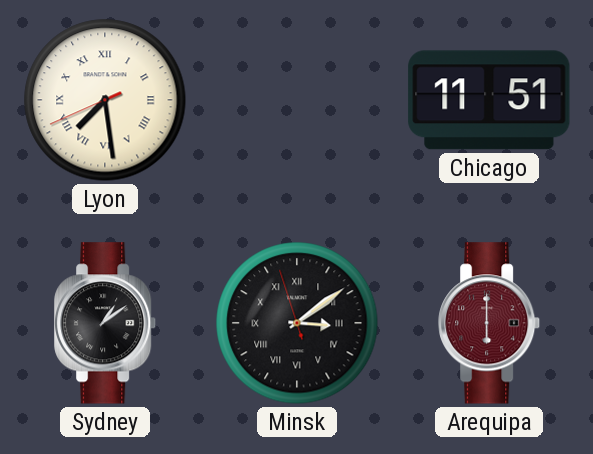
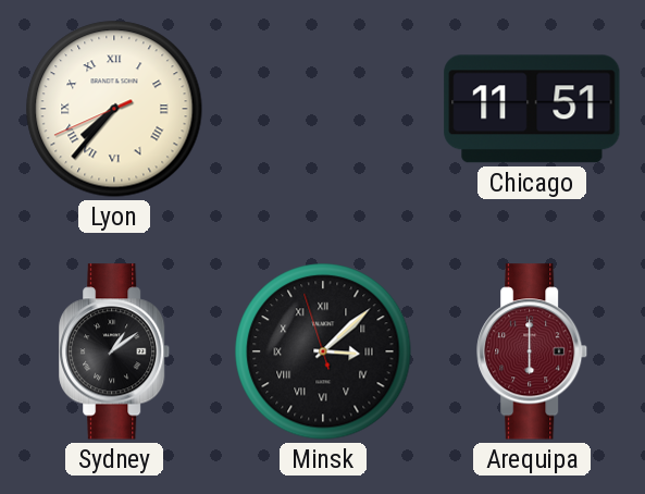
Lyon: 7:28 -> 7:36 (114, 109)
Minsk: 3:08 -> 3:07 (323, 351)
